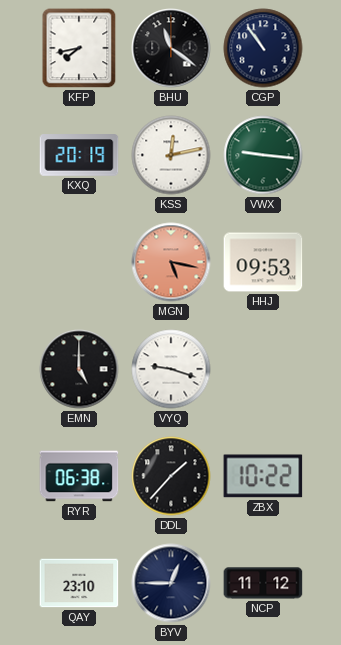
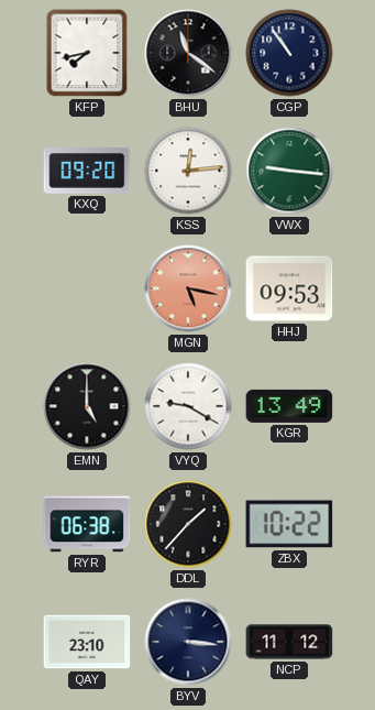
KXQ: 20:19 -> 09:20 (87, 171)
KSS: 12:13 -> 12:14 (188, 171)
VYQ: 9:18 -> 9:20 (188, 406)
KGR: none -> 13:49 (289, 406)
BYV: 12:45 -> 3:16 (188, 642)
